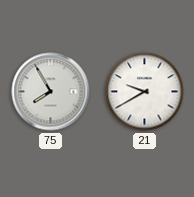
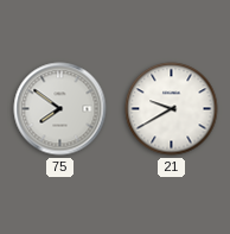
75: 7:55 -> 7:51 (60, 109)
